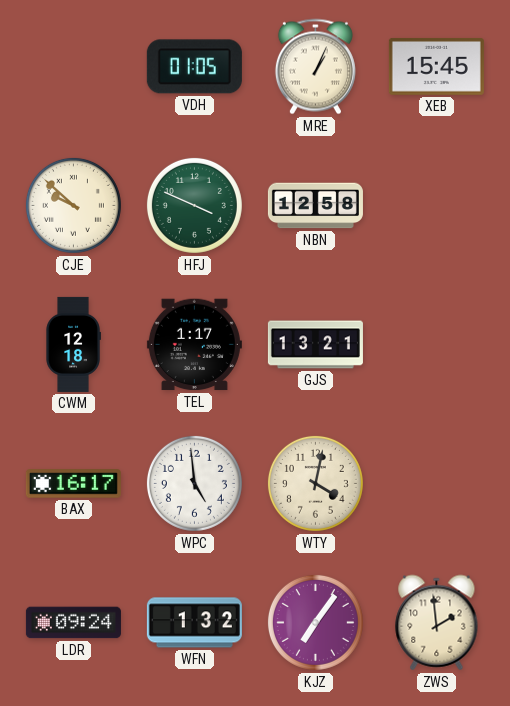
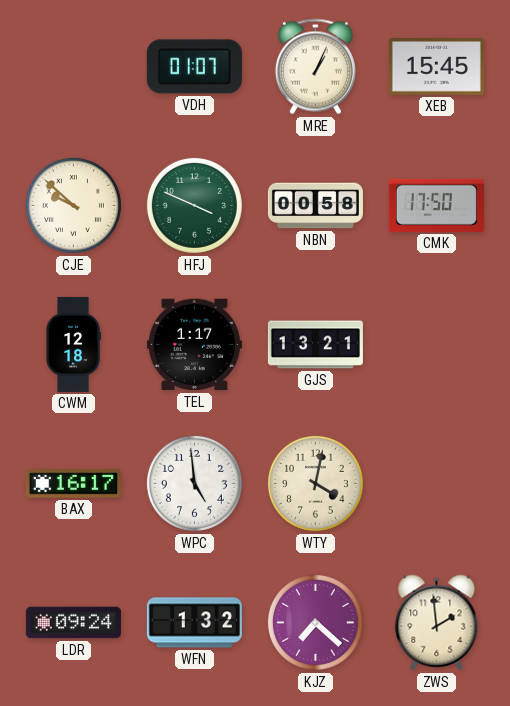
VDH: 01:05 -> 01:07 (194, 67)
NBN: 12:58 -> 00:58 (315, 206)
CMK: none -> 17:50 (436, 205)
KJZ: 7:06 -> 7:22 (315, 622)
